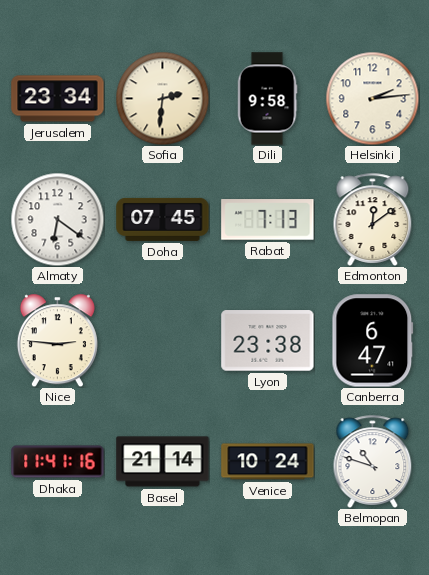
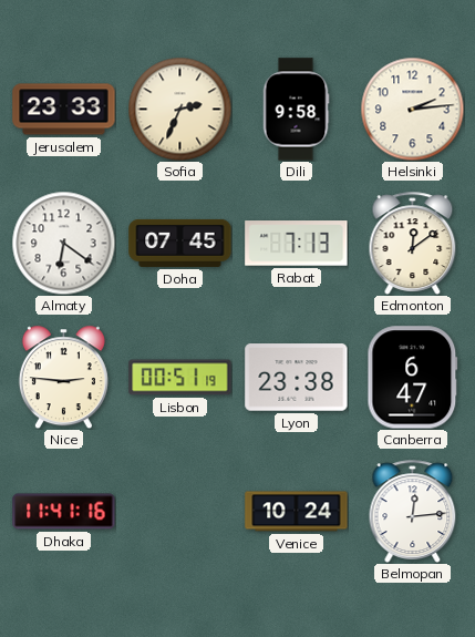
Jerusalem: 23:34 -> 23:33 (64, 110)
Sofia: 2:31 -> 2:34 (179, 109)
Lisbon: none -> 00:51 (180, 378)
Basel: 21:14 -> none (163, 462)
Belmopan: 10:48 -> 12:14 (413, 511)
